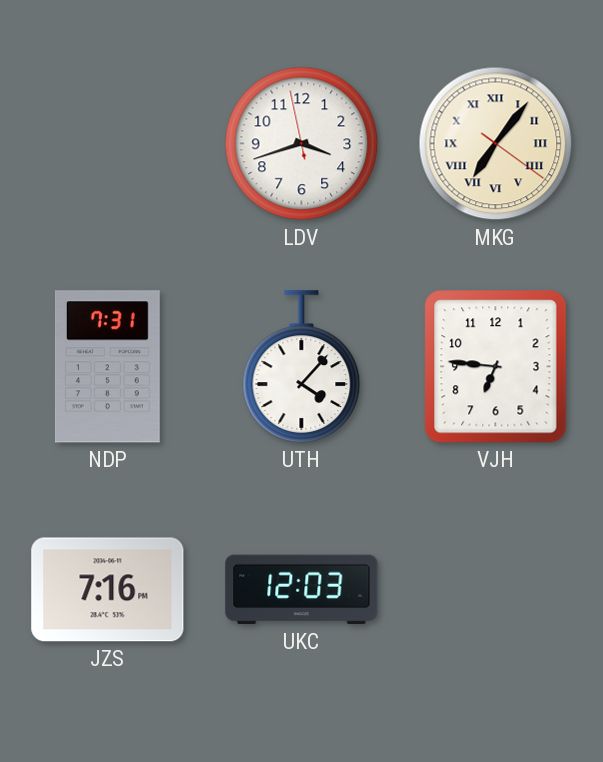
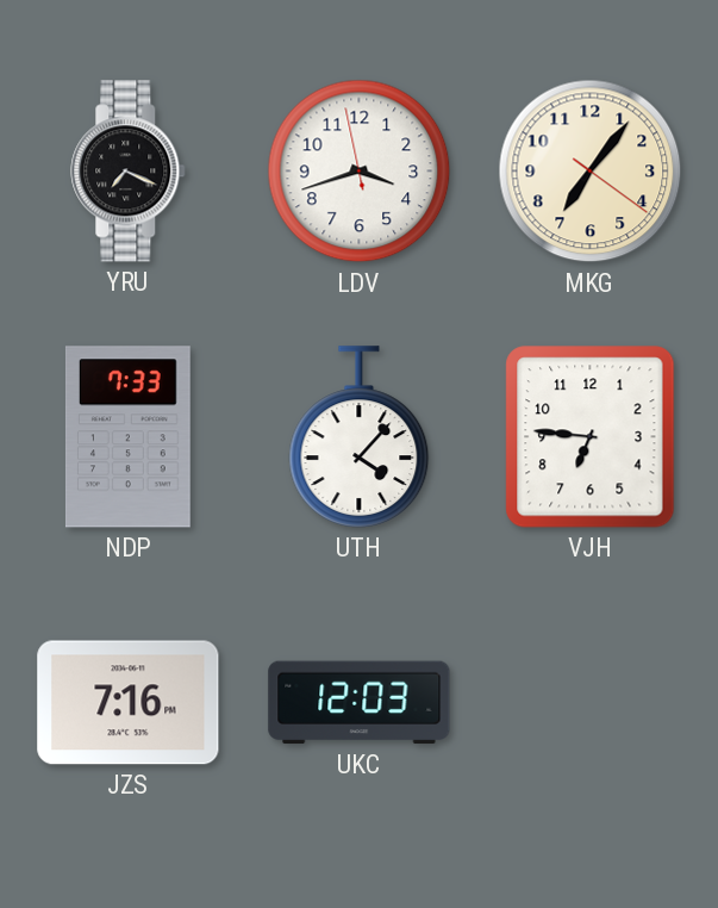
YRU: none -> 7:19 (129, 172)
MKG numerals: Roman -> Arabic (591, 172)
NDP: 7:31 -> 7:33 (127, 437)
